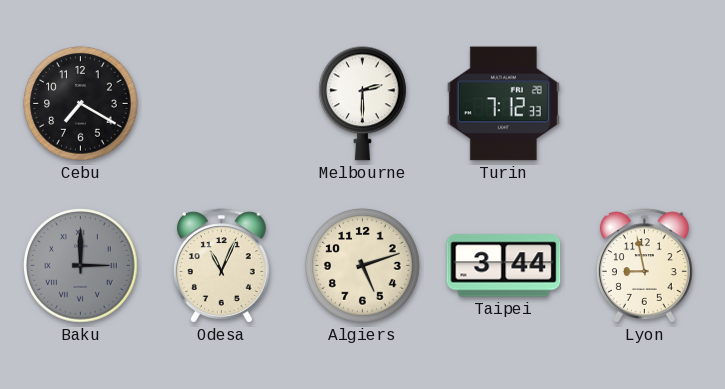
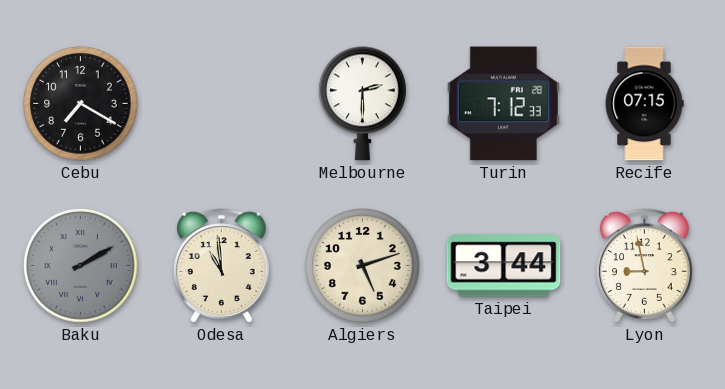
Recife: none -> 07:15 (644, 104)
Baku: 3:00 -> 2:10 (81, 266)
Odesa: 11:04 -> 10:59 (221, 266)
